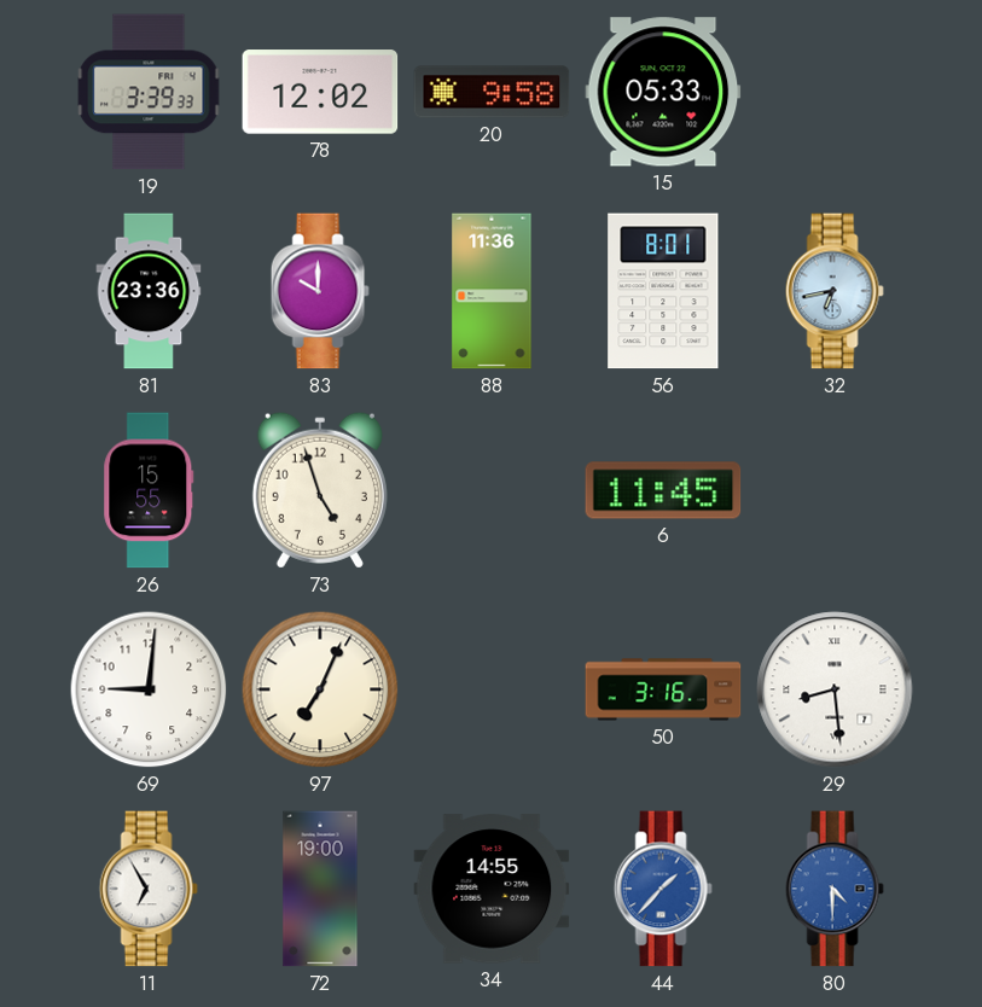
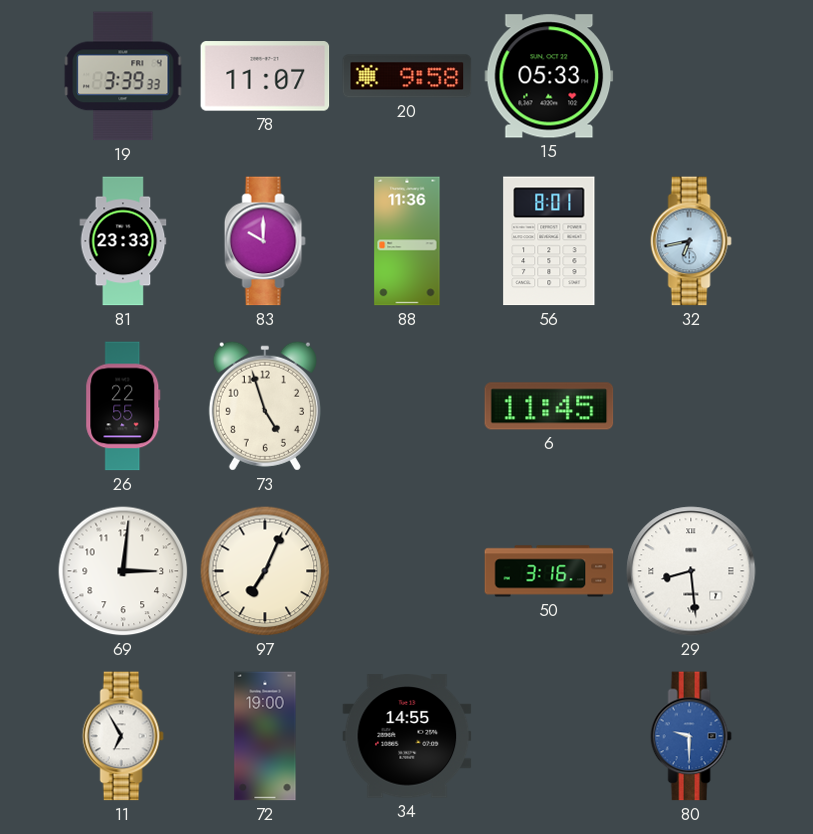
78: 12:02 -> 11:07 (265, 76)
81: 23:36 -> 23:33 (123, 241)
26: 15:55 -> 22:55 (123, 406)
69: 9:01 -> 3:01 (123, 571)
44: 1:37 -> none (663, 889)
80: 4:30 -> 9:30 (691, 736)
